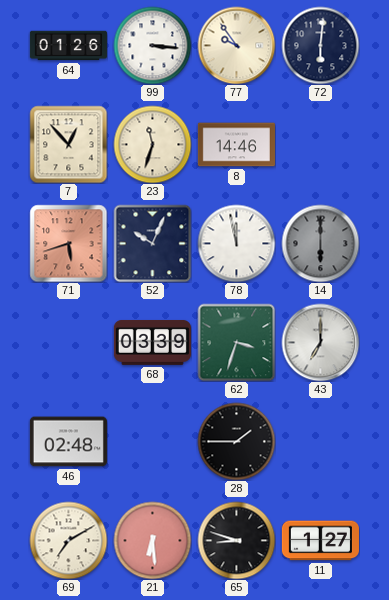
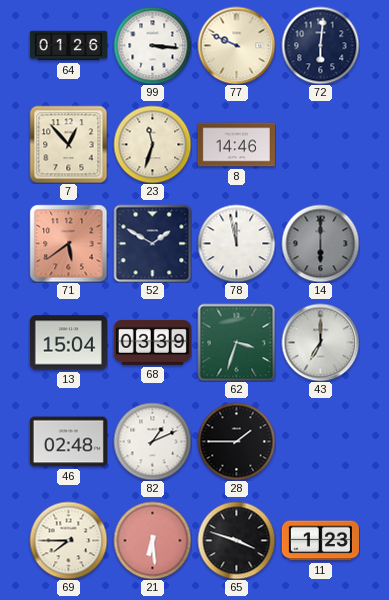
77: 9:54 -> 9:49 (236, 45)
71: 5:42 -> 5:39 (68, 243)
52: 10:04 -> 1:50 (152, 243)
13: none -> 15:04 (68, 343)
82: none -> 1:11 (152, 441)
69: 7:10 -> 7:45 (68, 540)
65: 8:48 -> 3:48 (236, 540)
11: 1:27 -> 1:23 (320, 541)
